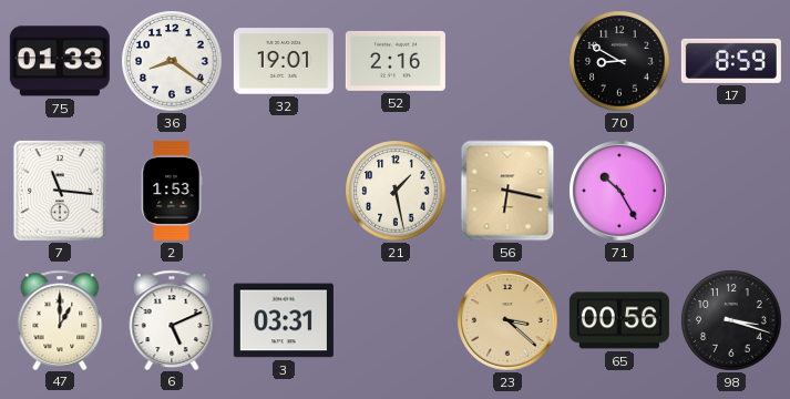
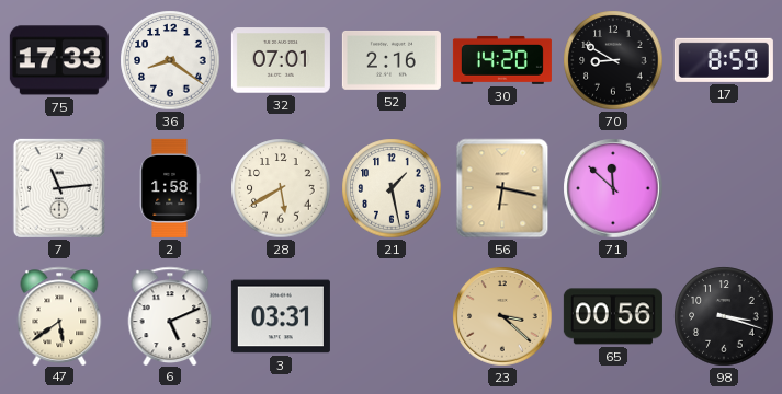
75: 01:33 -> 17:33 (59, 60)
32: 19:01 -> 07:01 (281, 60)
30: none -> 14:20 (502, 60)
7: 11:16 -> 11:14 (59, 188)
2: 1:53 -> 1:58 (170, 188)
28: none -> 5:40 (281, 188)
71: 10:25 -> 11:52 (613, 188)
47: 1:00 -> 5:39 (59, 315)
